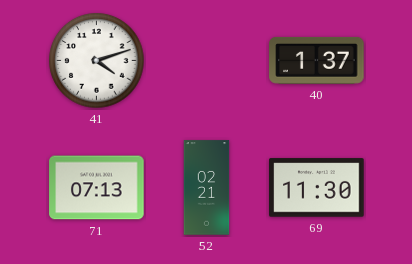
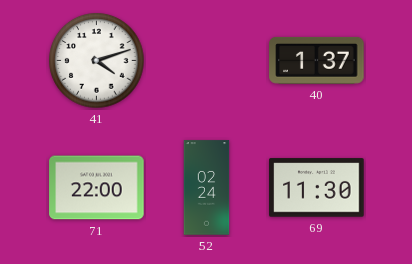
71: 07:13 -> 22:00 (97, 188)
52: 02:21 -> 02:24 (207, 188)
